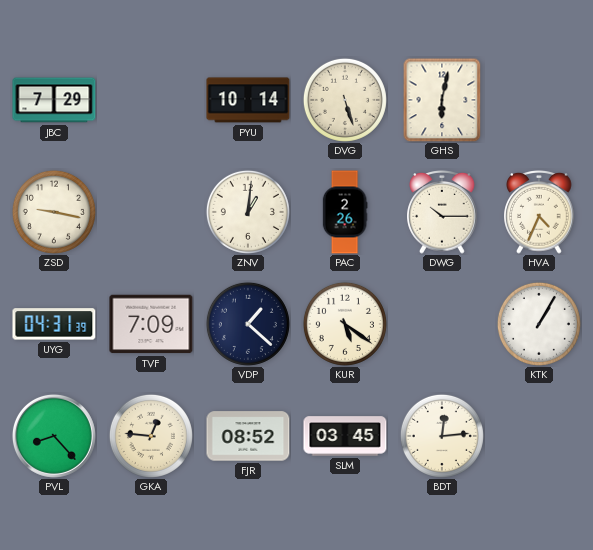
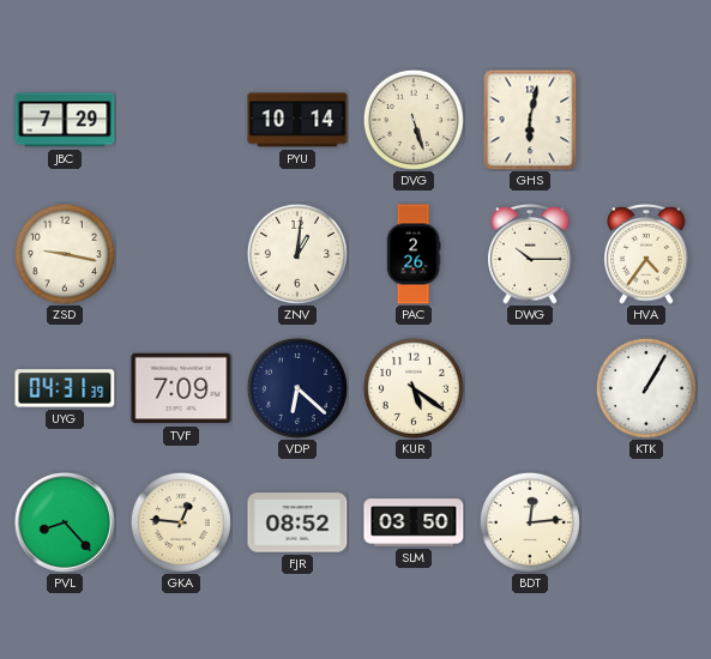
HVA: 4:34 -> 4:36 (646, 255)
VDP: 1:22 -> 6:22 (297, 388)
SLM: 03:45 -> 03:50 (414, 522)
